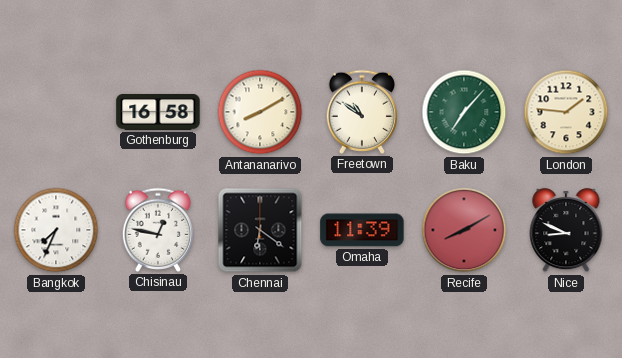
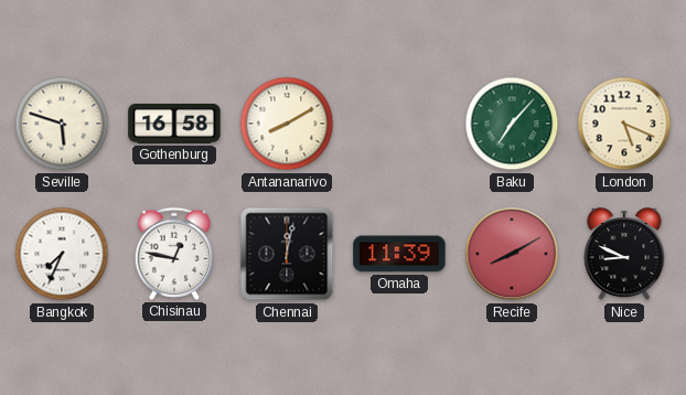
Seville: none -> 5:48 (62, 124)
Freetown: 10:51 -> none (361, 112)
London: 1:46 -> 5:19 (624, 124)
Chennai: 6:21 -> 12:02 (287, 254)
